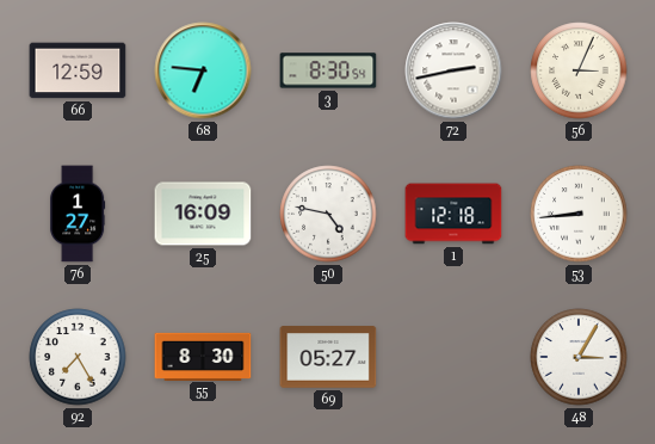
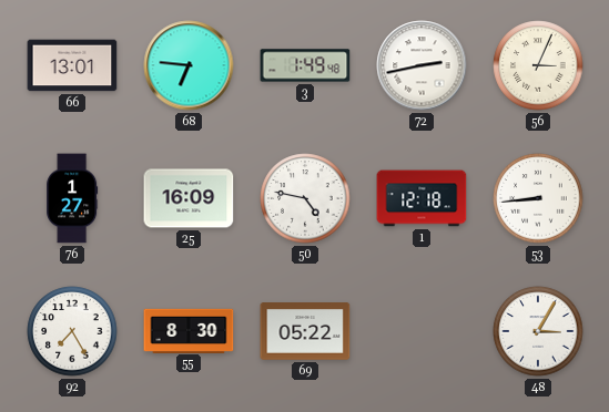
66: 12:59 -> 13:01 (72, 65)
3: 8:30 -> 1:49 (305, 65)
69: 05:27 -> 05:22 (305, 331)
